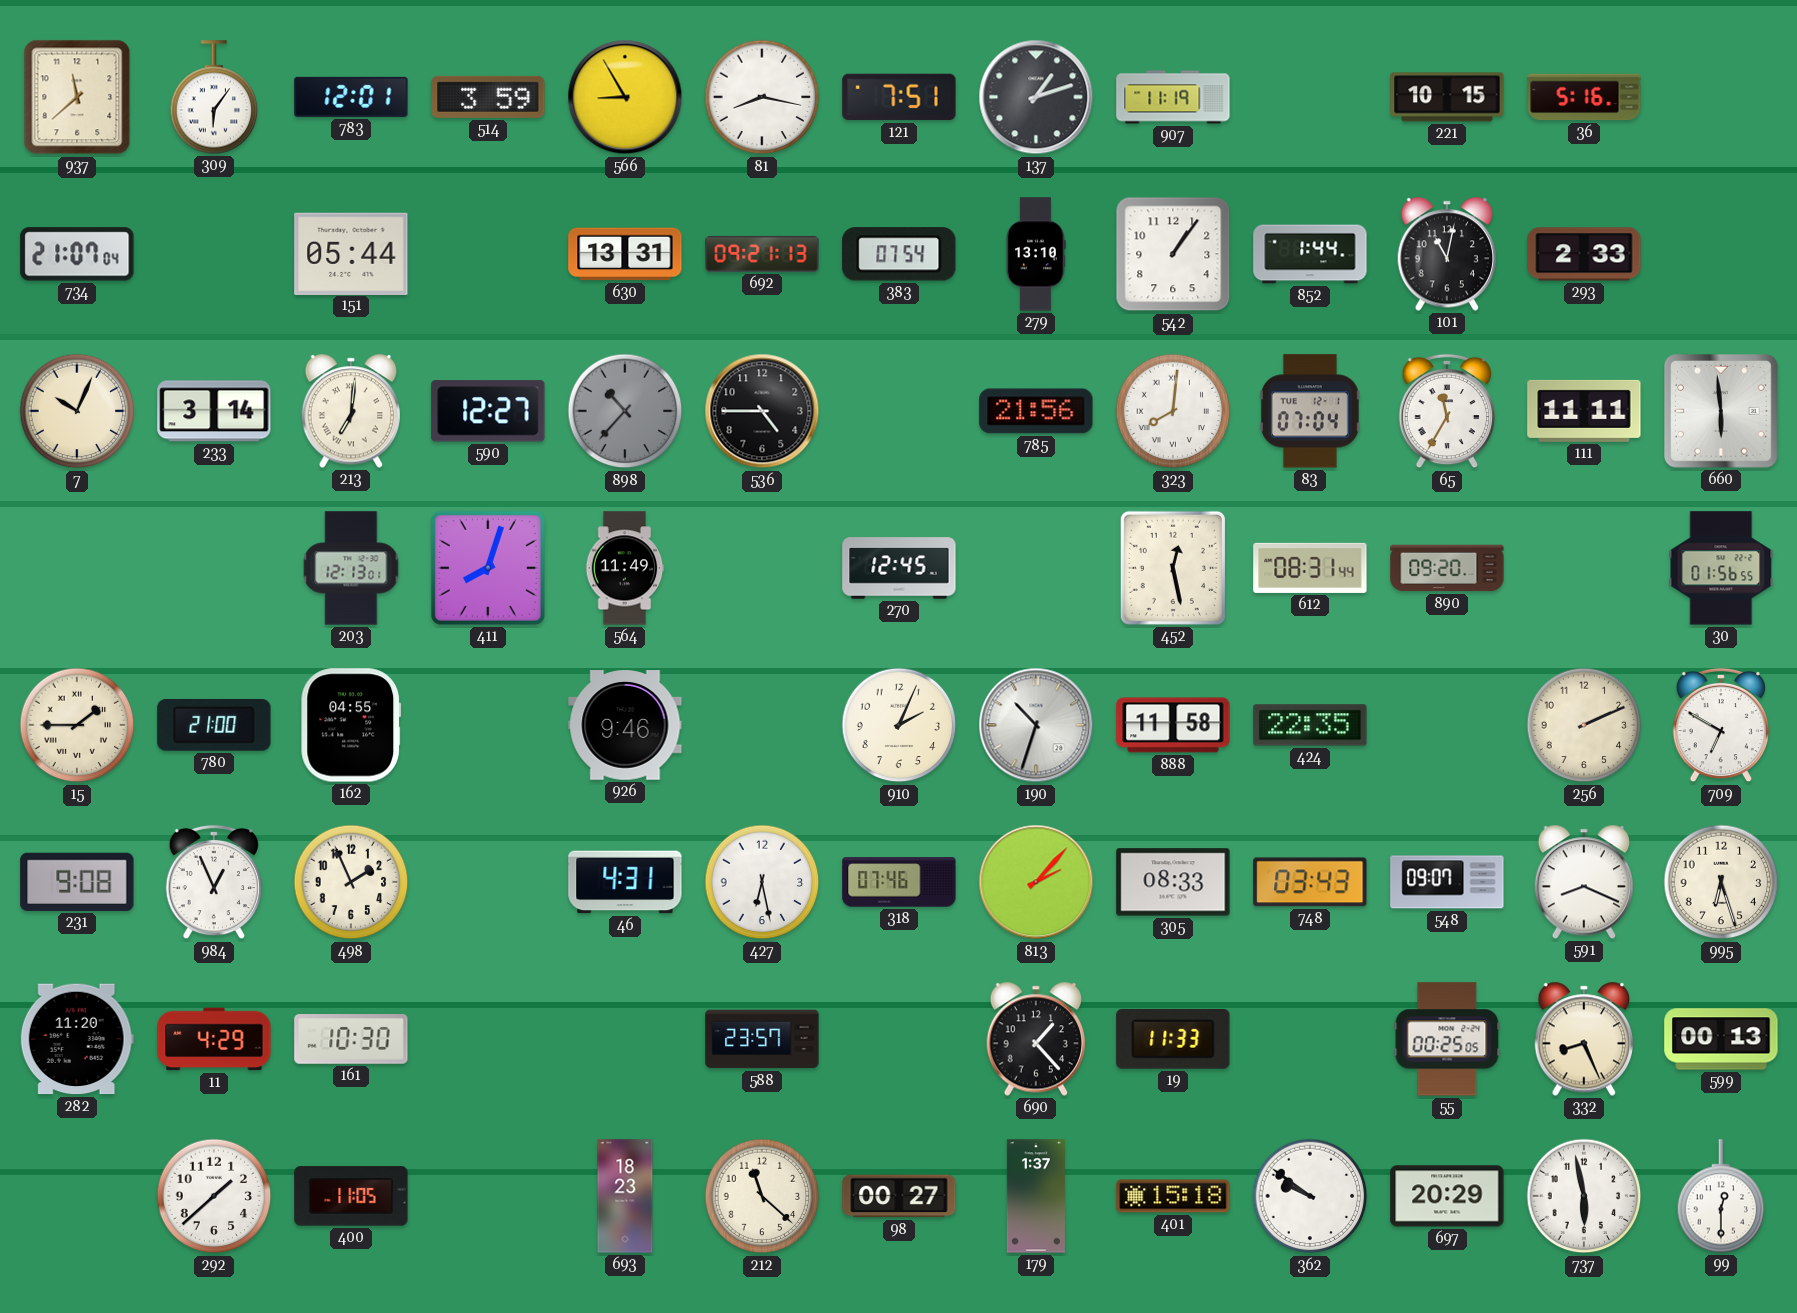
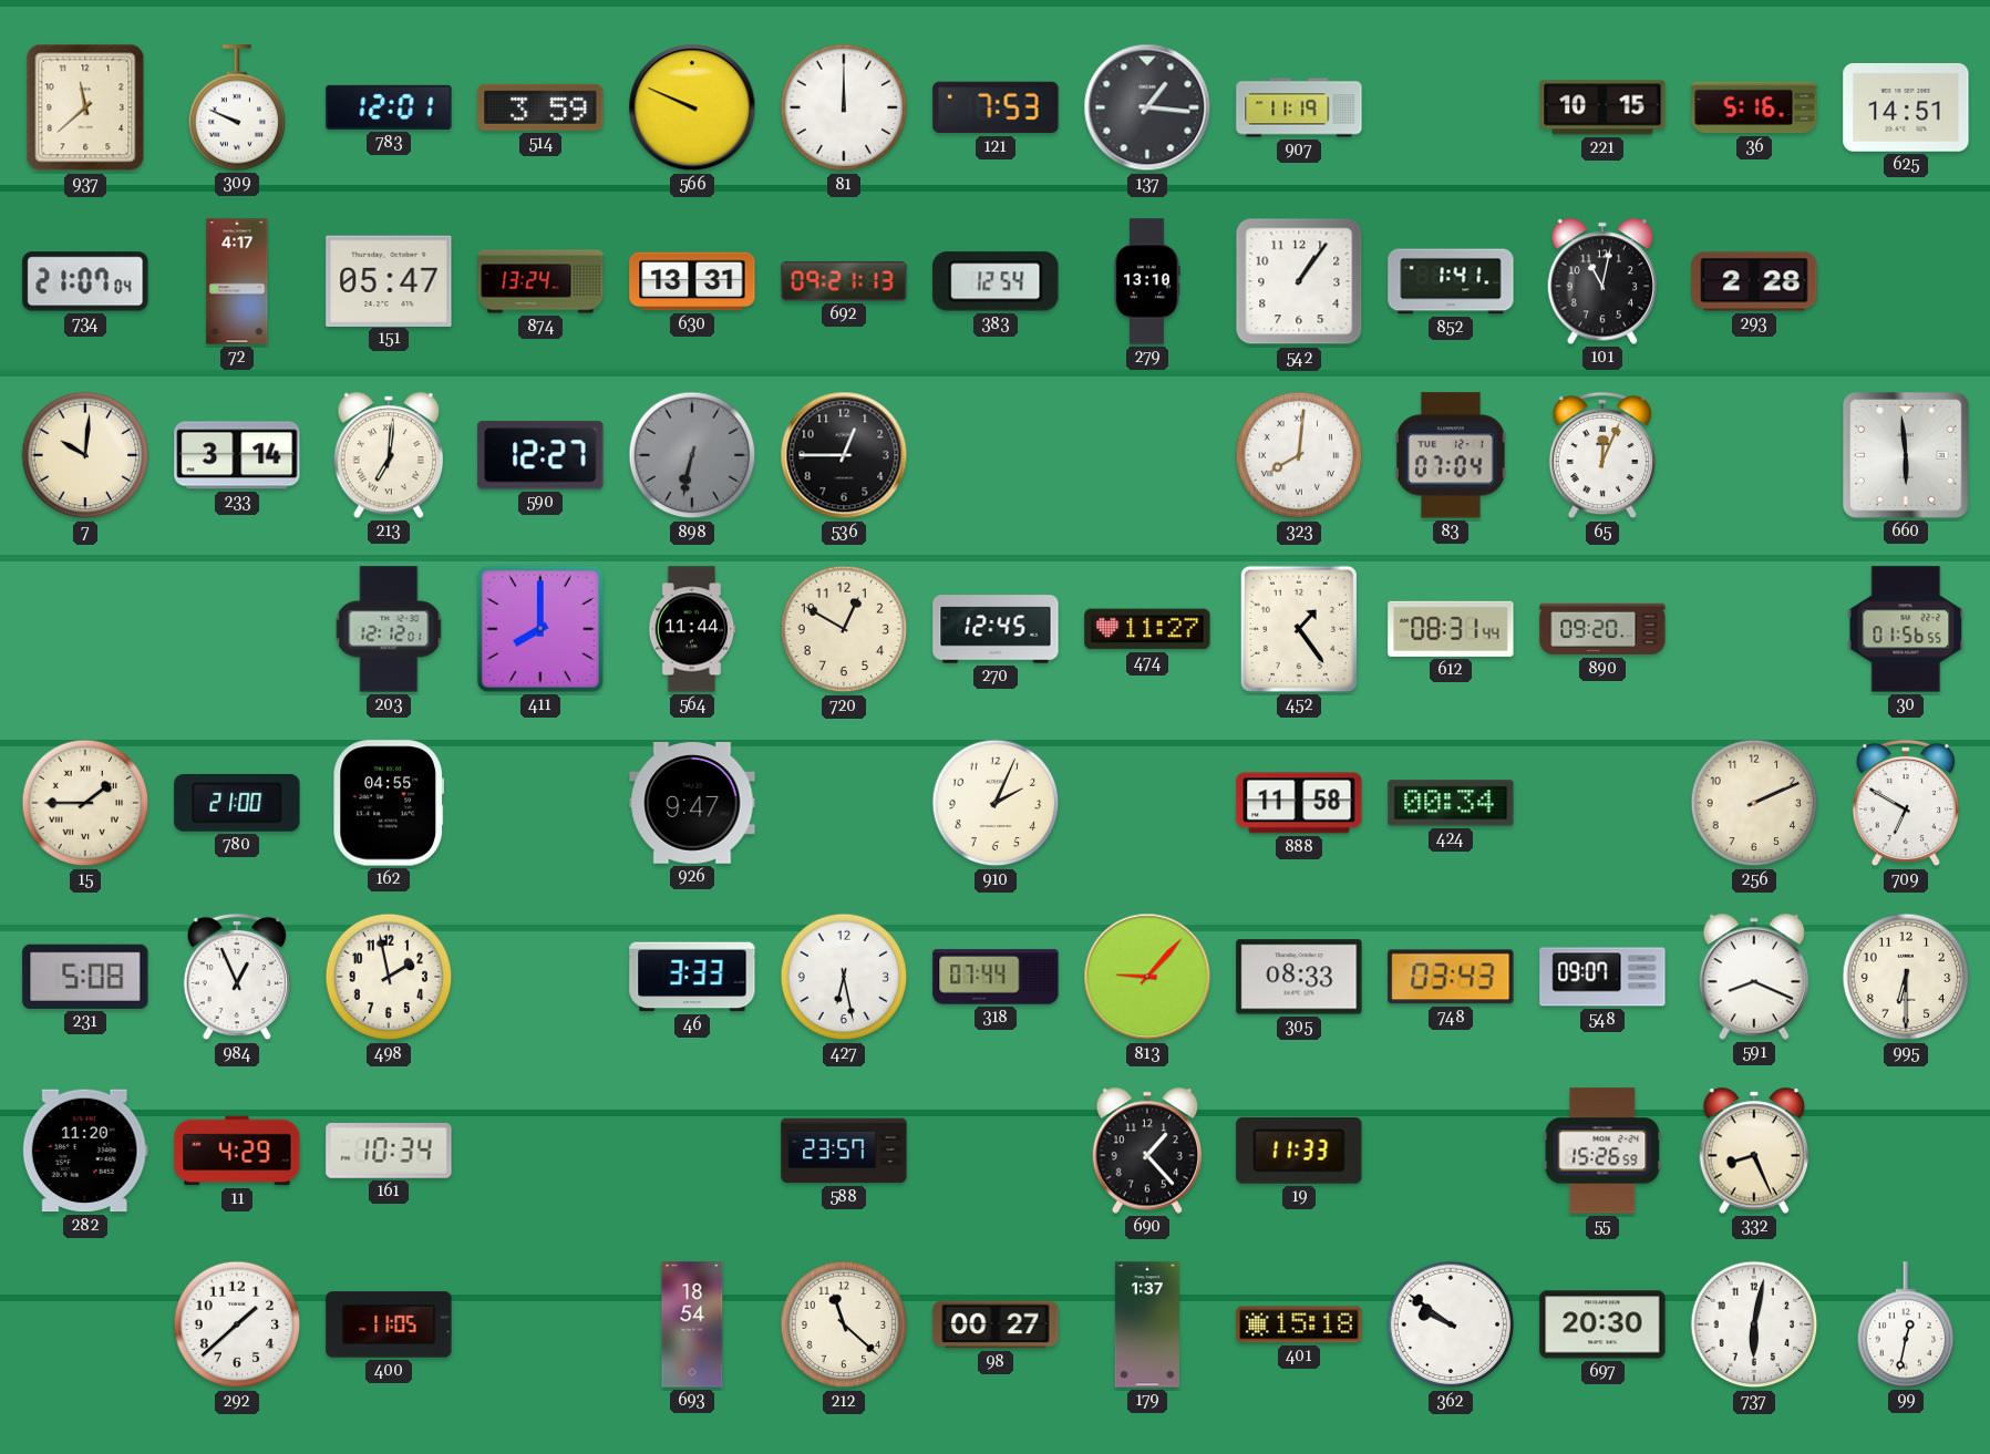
309: 6:06 -> 9:49 (237, 107)
566: 8:55 -> 9:49 (692, 107)
81: 8:17 -> 12:00 (844, 107)
121: 7:51 -> 7:53 (996, 107)
137: 1:12 -> 1:16 (1147, 107)
625: none -> 14:51 (1906, 109)
72: none -> 4:17 (237, 281)
151: 05:44 -> 05:47 (389, 280)
874: none -> 13:24 (540, 281)
383: 07:54 -> 12:54 (996, 281)
852: 1:44 -> 1:41 (1451, 281)
293: 2:33 -> 2:28 (1754, 281)
7: 10:04 -> 10:01 (85, 455)
898: 10:37 -> 6:32 (692, 455)
536: 4:45 -> 12:45 (844, 455)
785: 21:56 -> none (1036, 411)
65: 11:35 -> 12:04 (1601, 455)
111: 11:11 -> none (1584, 411)
203: 12:13 -> 12:12 (389, 629)
411: 8:03 -> 8:00 (540, 629)
564: 11:49 -> 11:44 (692, 629)
720: none -> 12:50 (844, 629)
474: none -> 11:27 (1147, 629)
452: 12:28 -> 1:24 (1299, 629)
926: 9:46 -> 9:47 (692, 803)
190: 10:33 -> none (1036, 725)
424: 22:35 -> 00:34 (1451, 803)
231: 9:08 -> 5:08 (85, 977)
498: 1:56 -> 1:58 (389, 977)
46: 4:31 -> 3:33 (692, 977)
318: 07:46 -> 07:44 (996, 977)
813: 2:07 -> 9:07 (1147, 977)
995: 6:27 -> 6:30 (1906, 977)
161: 10:30 -> 10:34 (389, 1152)
55: 00:25 -> 15:26 (1602, 1151)
599: 00:13 -> none (1721, 1039)
693: 18:23 -> 18:54 (692, 1324)
697: 20:29 -> 20:30 (1602, 1324)
737: 5:58 -> 6:02 (1754, 1324)
99: 12:30 -> 12:32 (1906, 1324)
